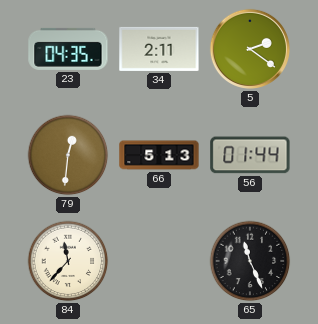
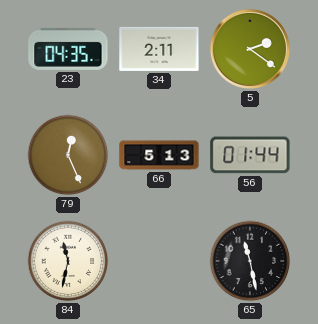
79: 12:31 -> 12:26 (68, 155)
84: 11:37 -> 11:32 (68, 261)
65: 11:26 -> 11:28 (250, 261)
